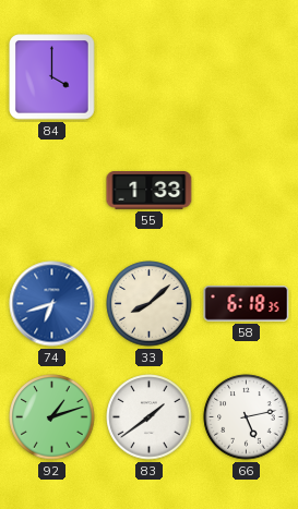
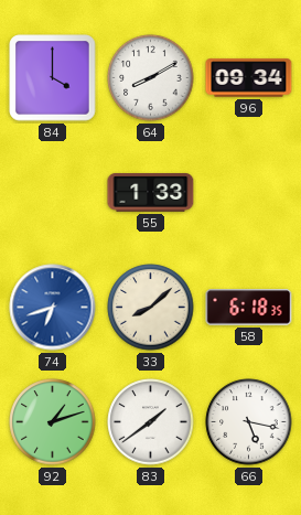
64: none -> 8:10 (151, 78)
96: none -> 09:34 (249, 78)
66: 5:13 -> 5:17 (249, 422)
